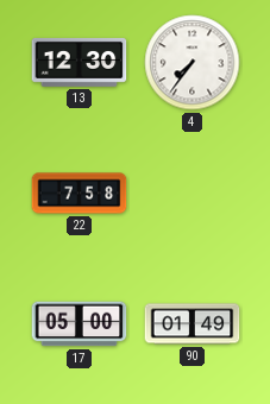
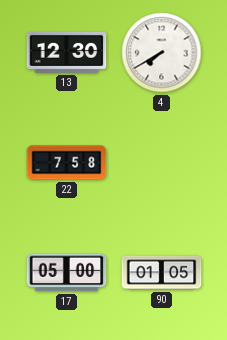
4: 7:36 -> 7:40 (162, 53)
90: 01:49 -> 01:05 (162, 273)
